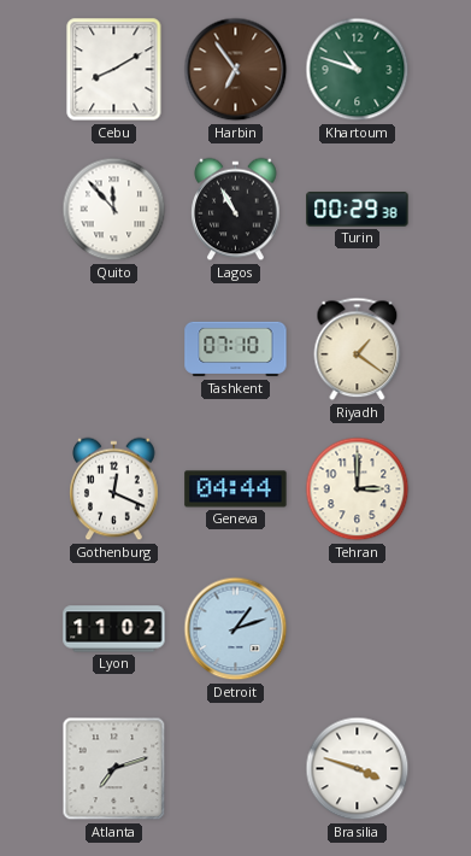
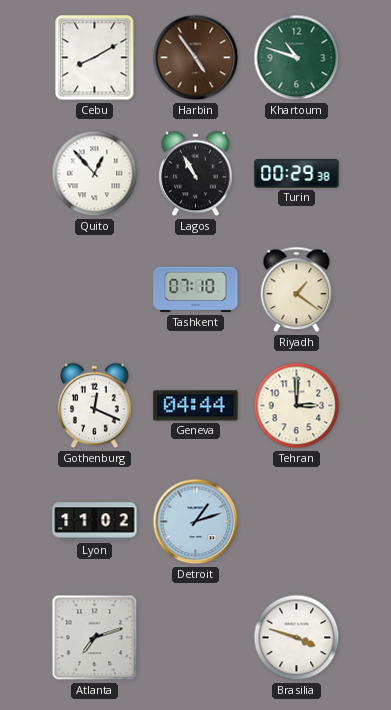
Harbin: 6:54 -> 4:54 (196, 58)
Quito: 11:53 -> 12:53 (95, 174)
